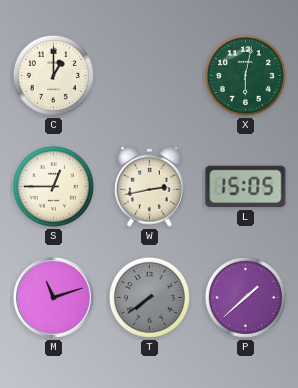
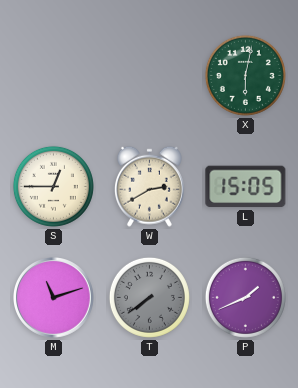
C: 1:00 -> none (53, 75)
W: 2:43 -> 2:40 (149, 186)
P: 1:38 -> 1:41 (245, 297)
